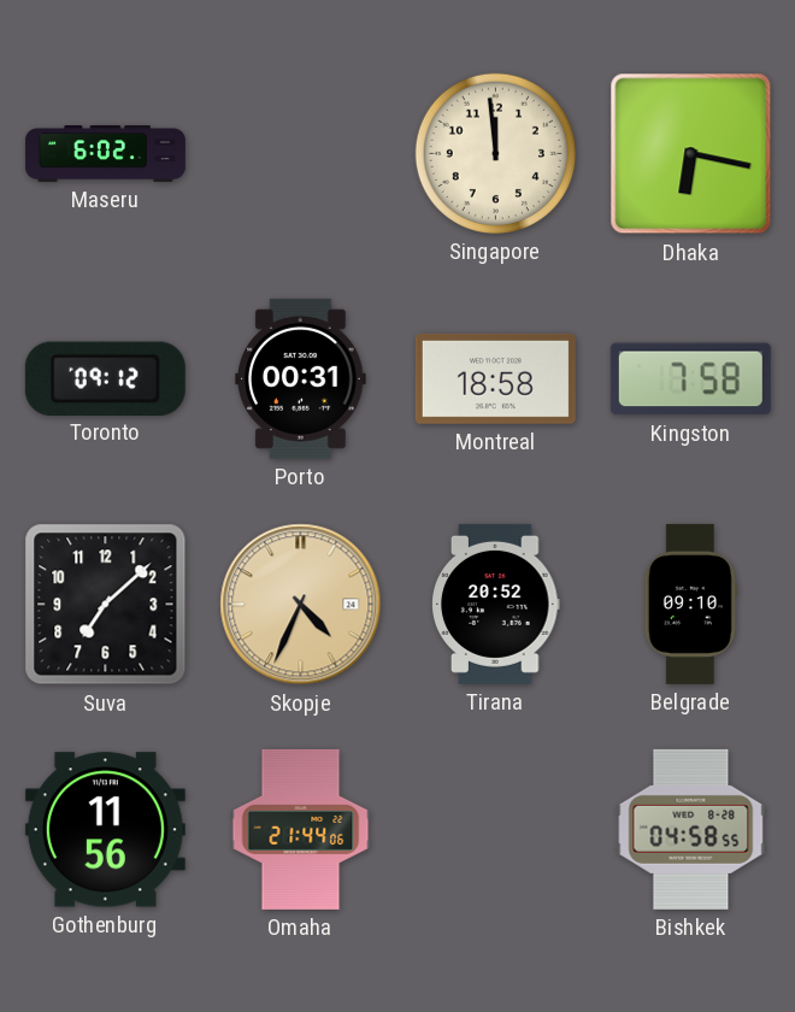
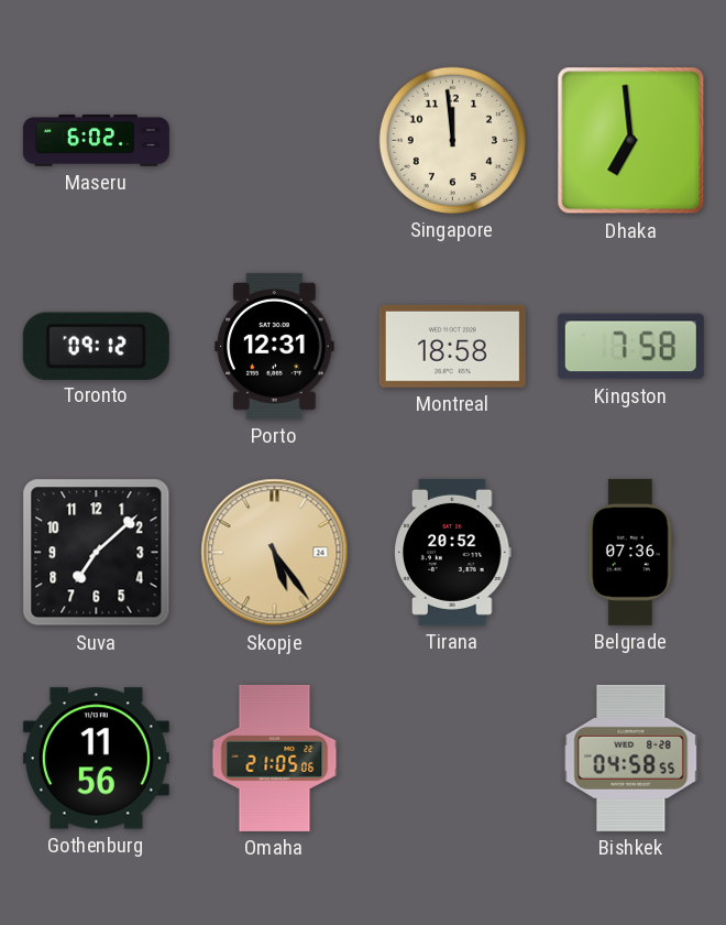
Dhaka: 6:17 -> 6:59 (631, 141)
Porto: 00:31 -> 12:31 (275, 346)
Skopje: 4:34 -> 5:24 (275, 553)
Belgrade: 09:10 -> 07:36 (630, 552)
Omaha: 21:44 -> 21:05 (275, 758)
